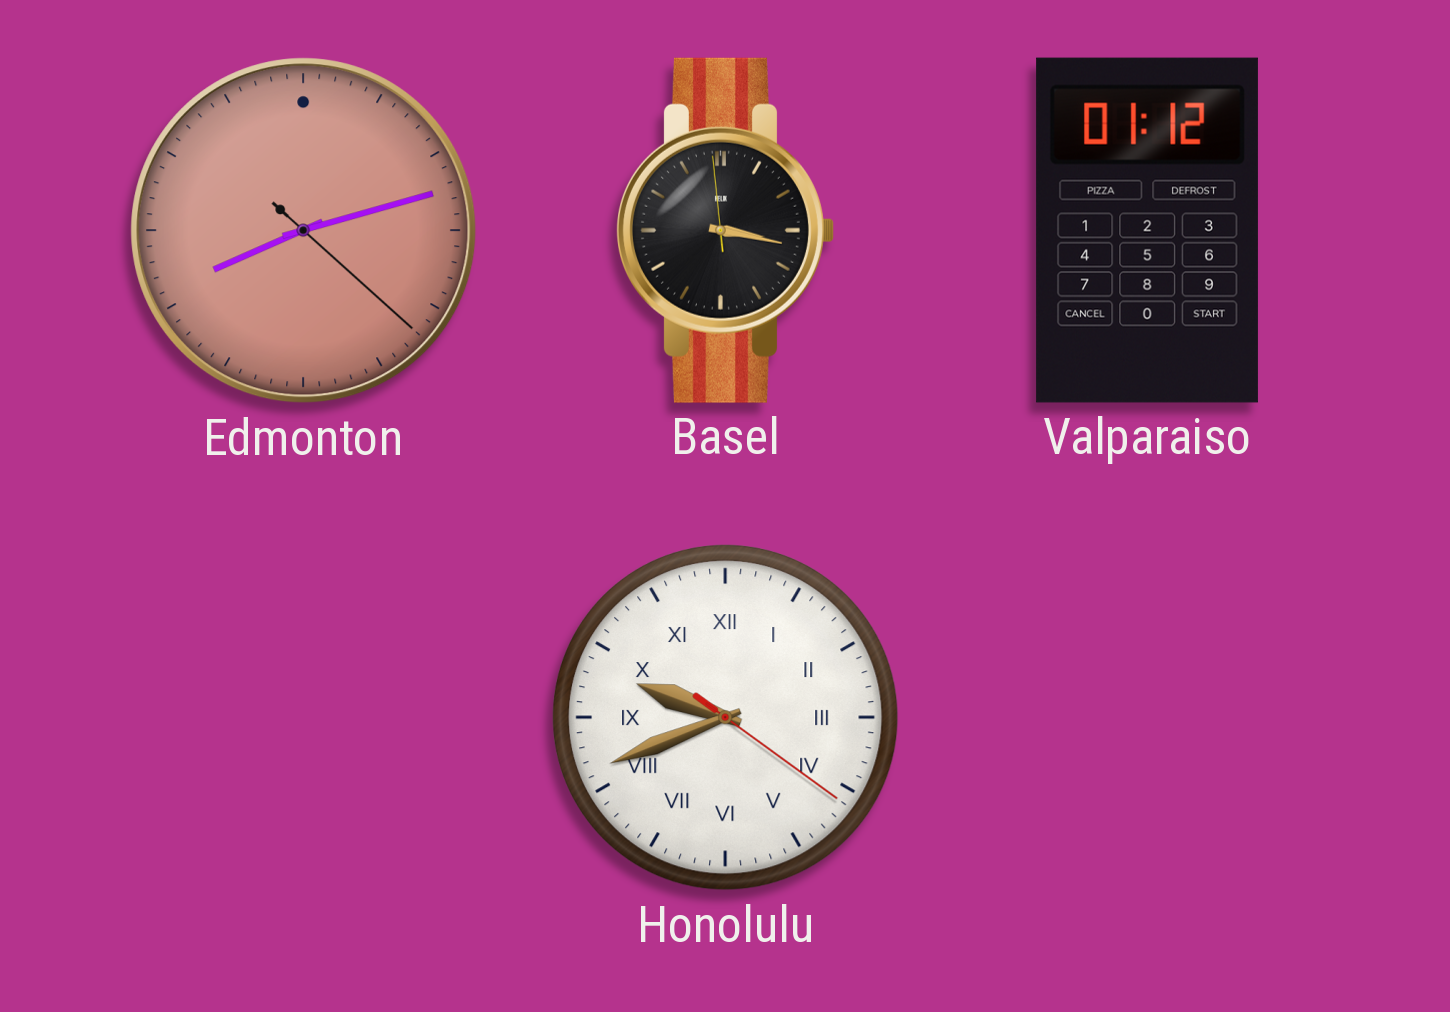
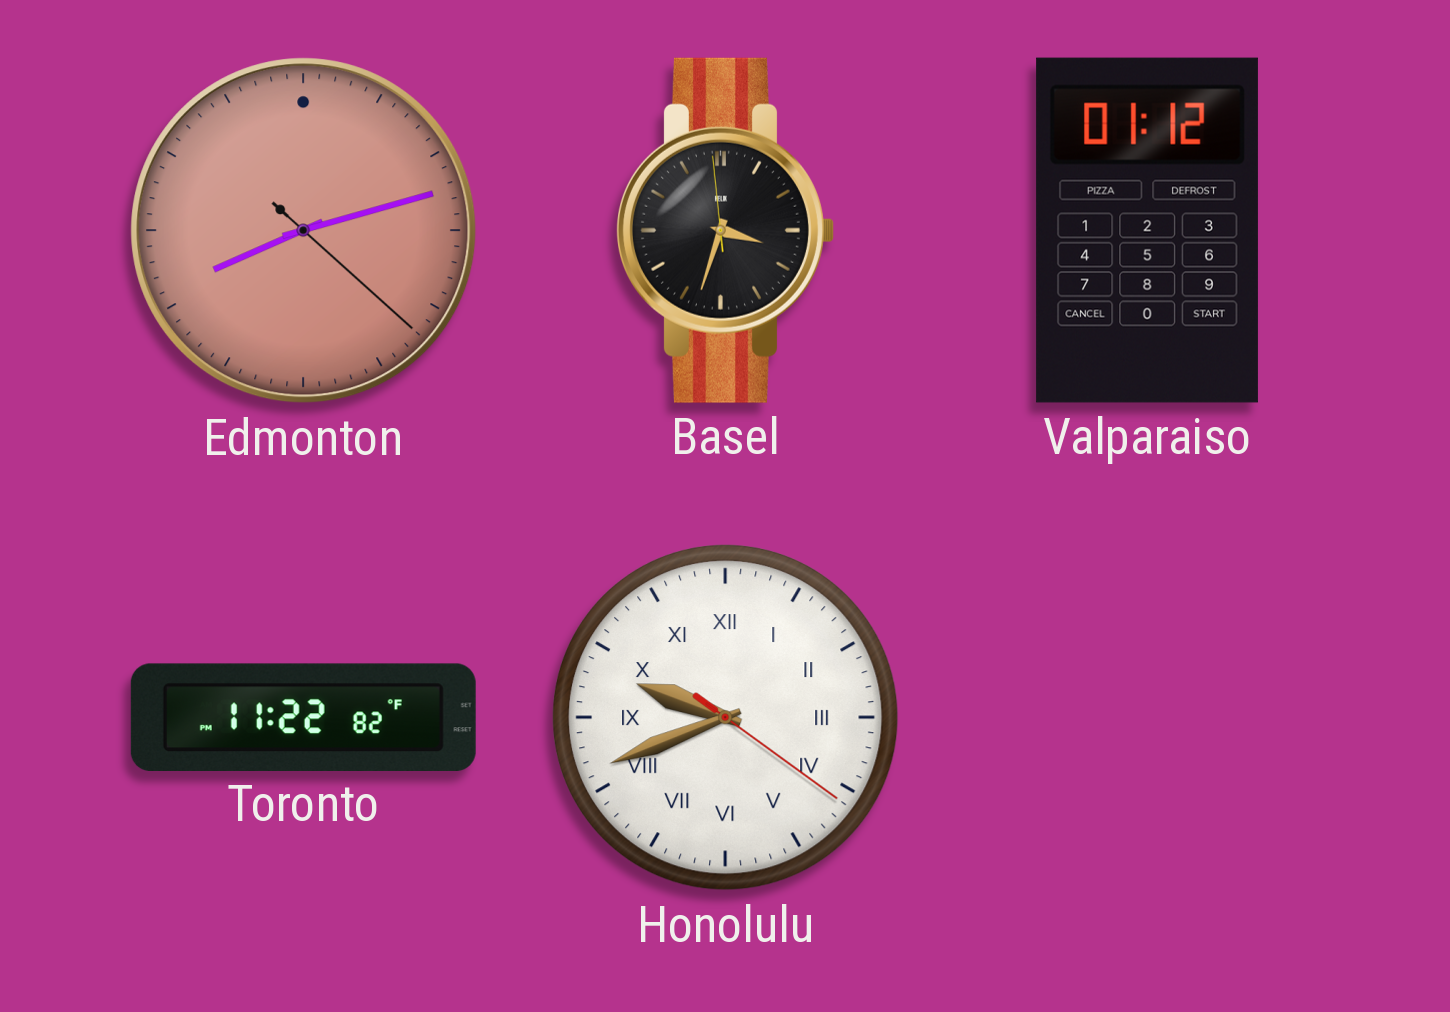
Basel: 3:16 -> 3:32 (726, 230)
Toronto: none -> 11:22 (303, 717)
